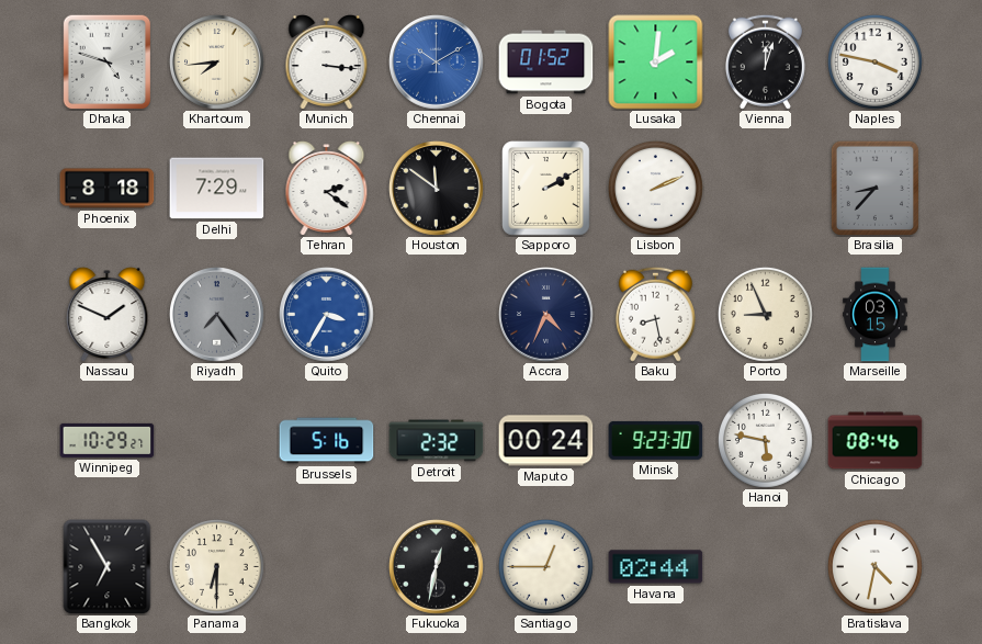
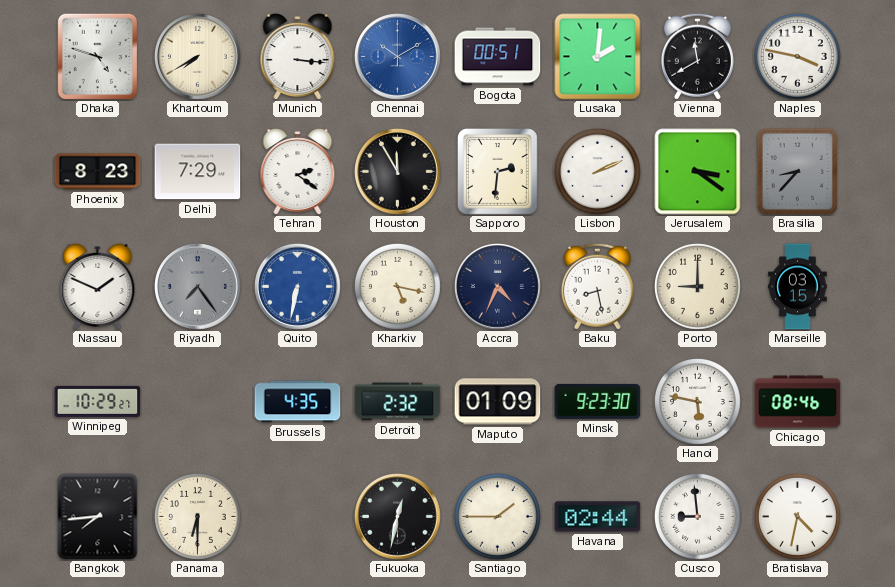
Khartoum: 7:44 -> 7:40 (198, 57)
Bogota: 01:52 -> 00:51 (498, 57)
Vienna: 12:03 -> 11:40 (697, 56)
Phoenix: 8:18 -> 8:23 (98, 172)
Houston: 11:51 -> 11:55 (398, 172)
Sapporo: 2:10 -> 2:31 (498, 172)
Jerusalem: none -> 3:21 (698, 172)
Quito: 3:35 -> 6:32 (298, 287)
Kharkiv: none -> 5:17 (397, 286)
Porto: 8:56 -> 9:00 (697, 286)
Brussels: 5:16 -> 4:35 (298, 402)
Maputo: 00:24 -> 01:09 (498, 402)
Bangkok: 6:55 -> 7:44 (98, 517)
Santiago: 12:45 -> 1:45 (497, 516)
Cusco: none -> 8:59 (697, 516)
